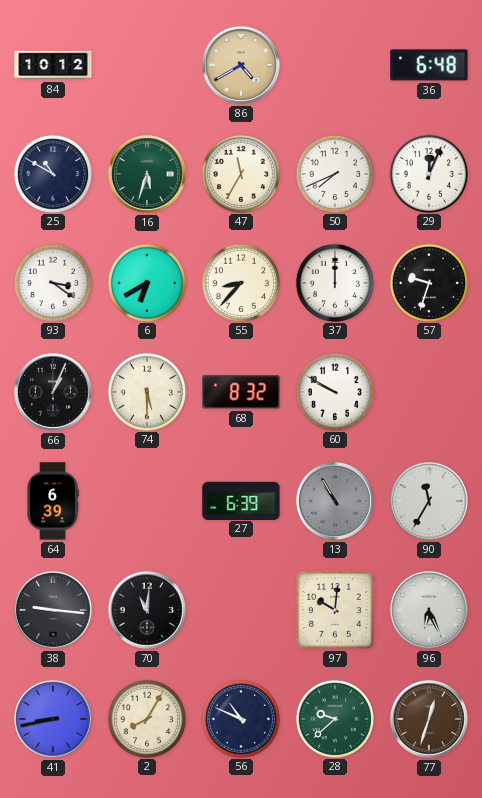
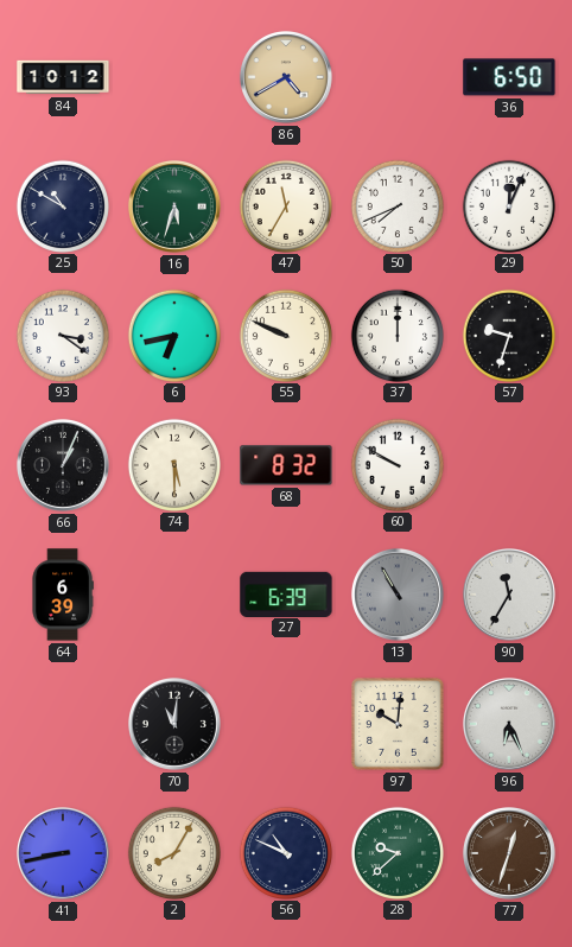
36: 6:48 -> 6:50 (509, 77)
6: 6:40 -> 6:43 (173, 335)
55: 8:37 -> 9:49 (285, 335)
38: 9:16 -> none (53, 610)
